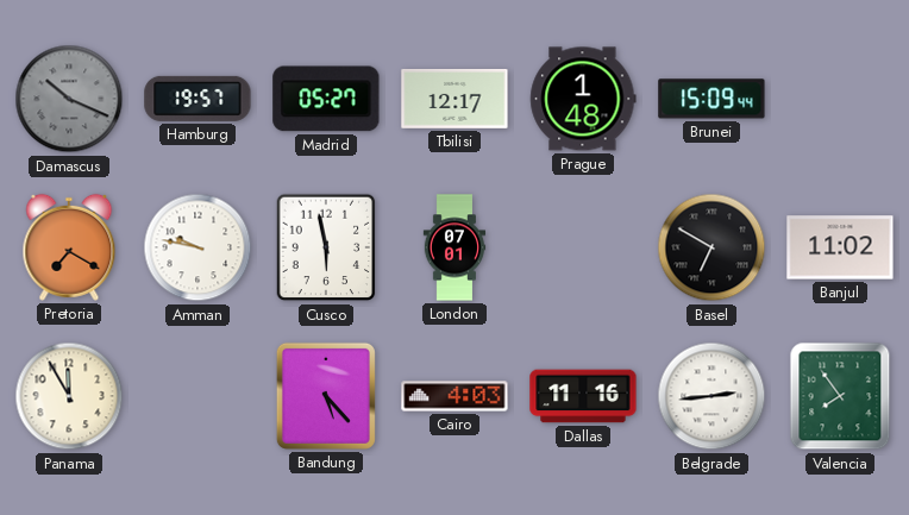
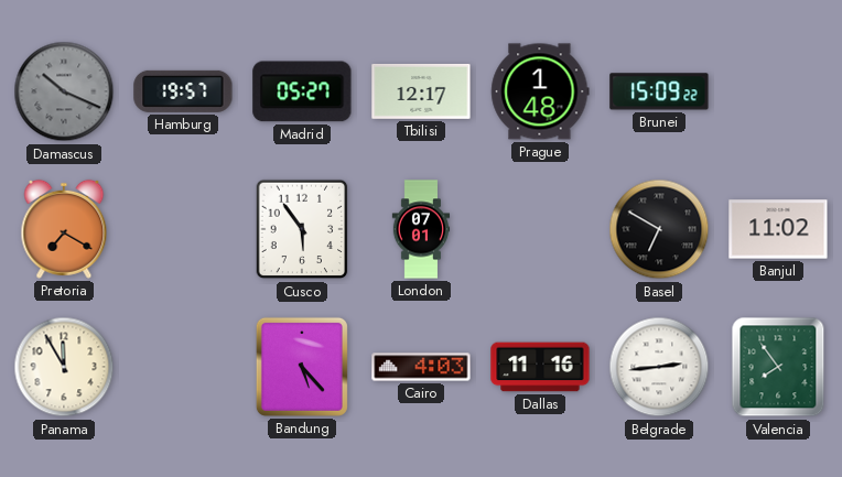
Brunei: 15:09:44 -> 15:09:22 (659, 91)
Amman: 9:47 -> none (198, 247)
Cusco: 5:58 -> 5:54 (302, 229)
